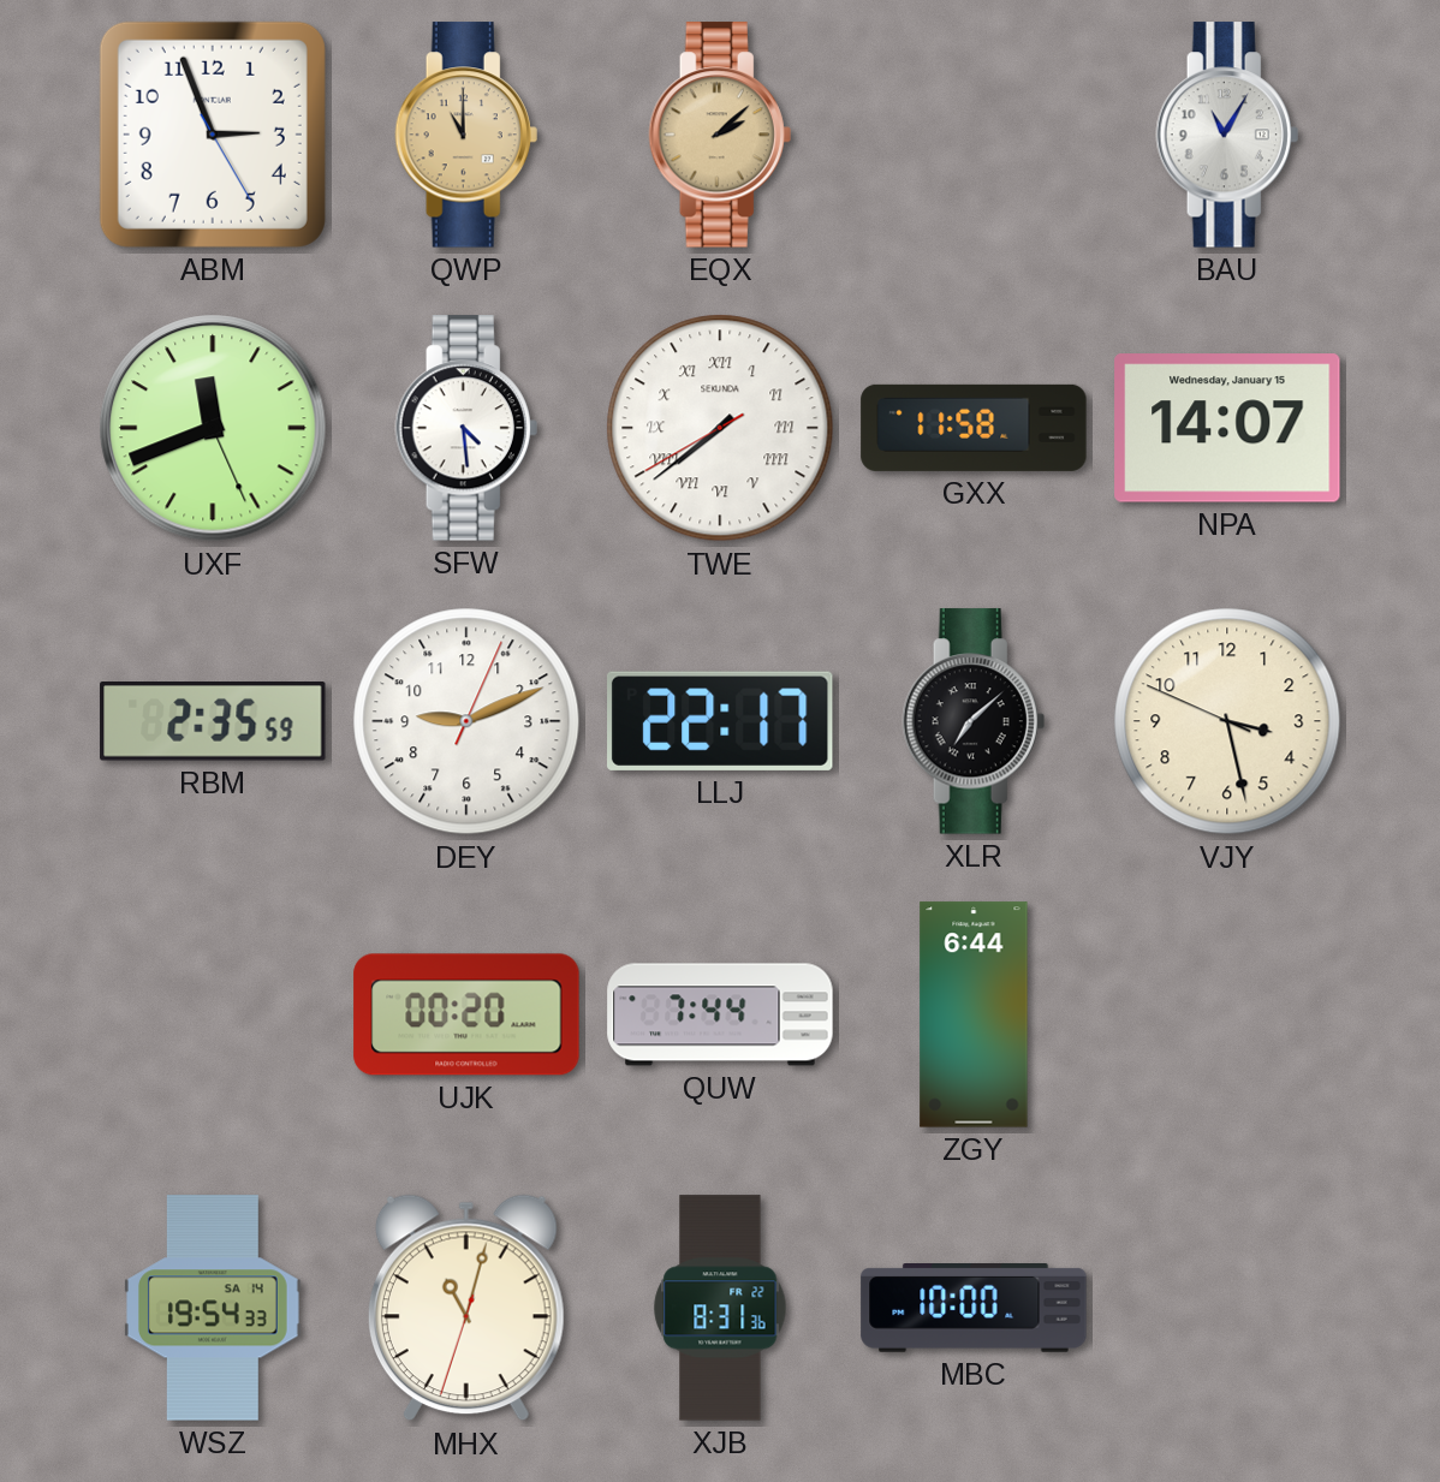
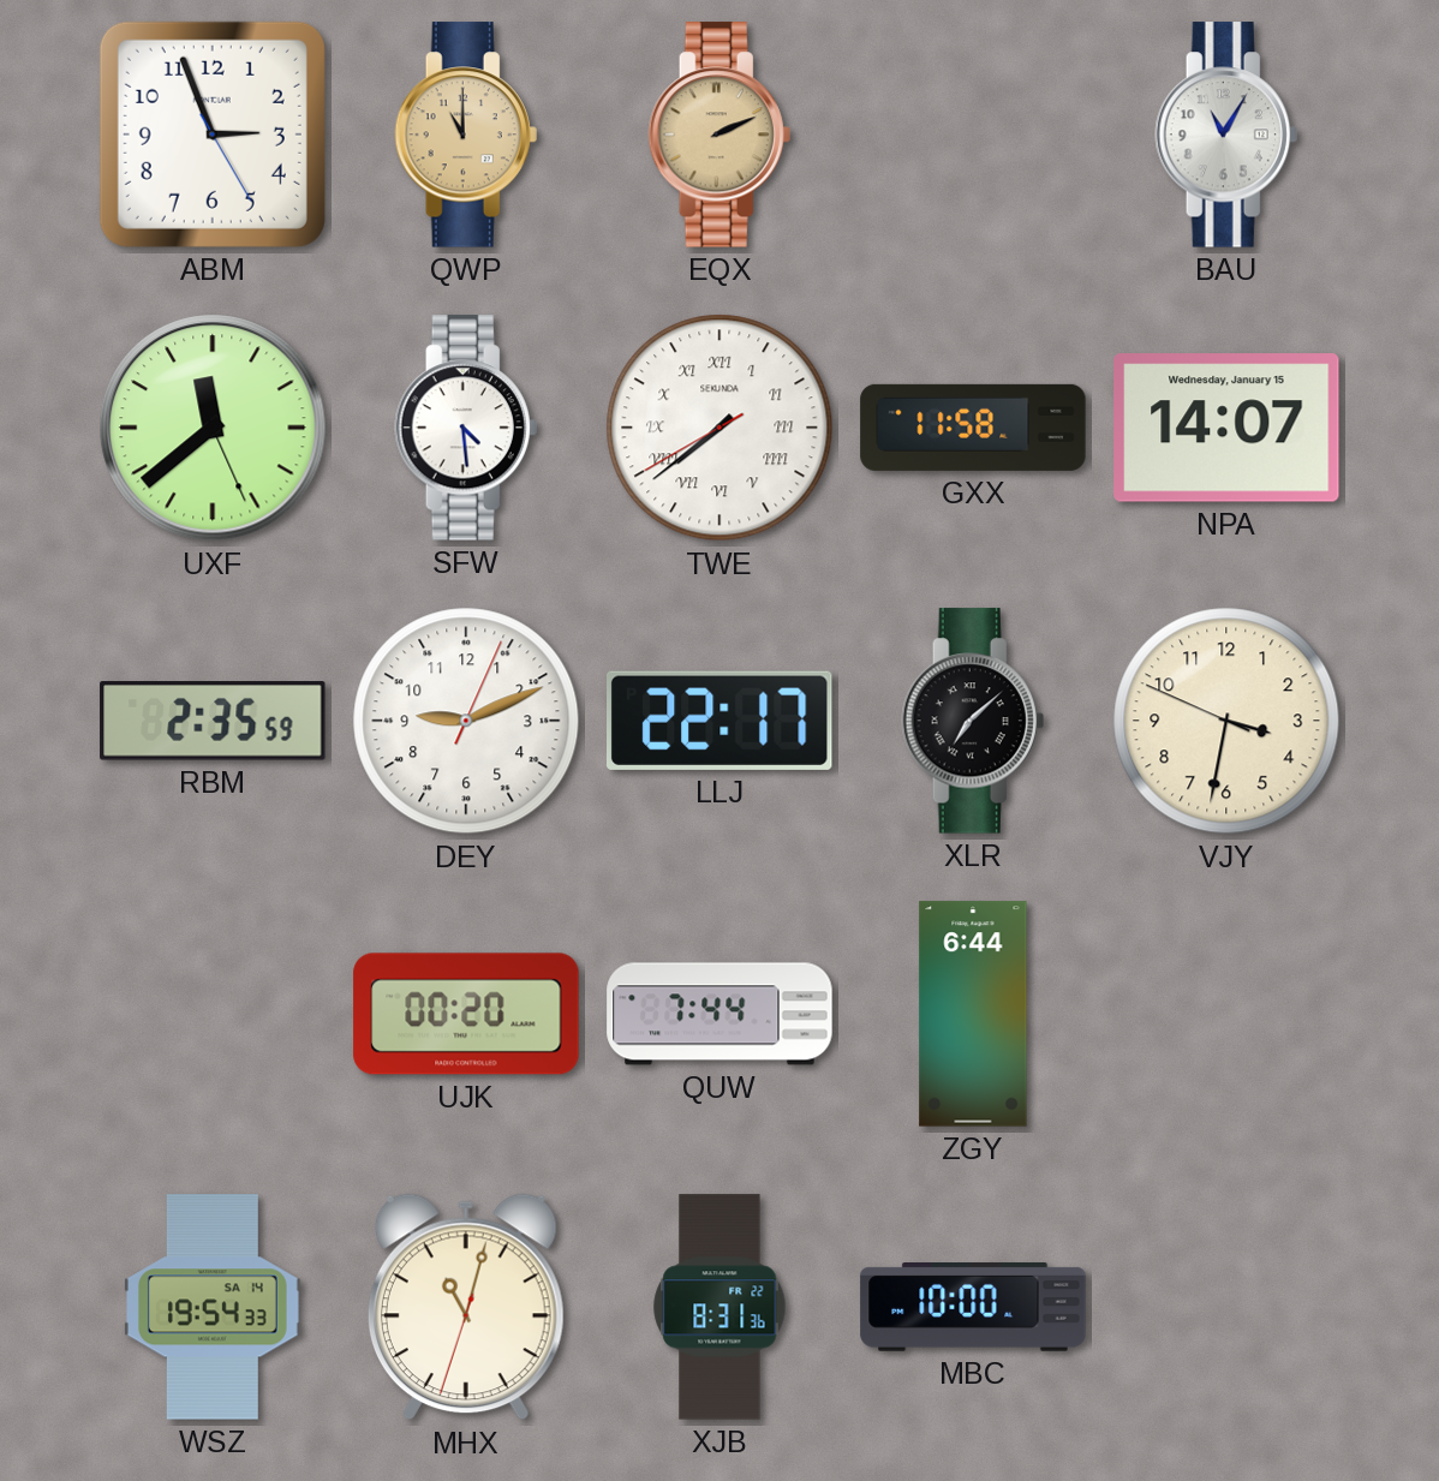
EQX: 2:08 -> 2:11 (719, 135)
UXF: 11:41 -> 11:38 (213, 428)
VJY: 3:27 -> 3:31 (1226, 721)
